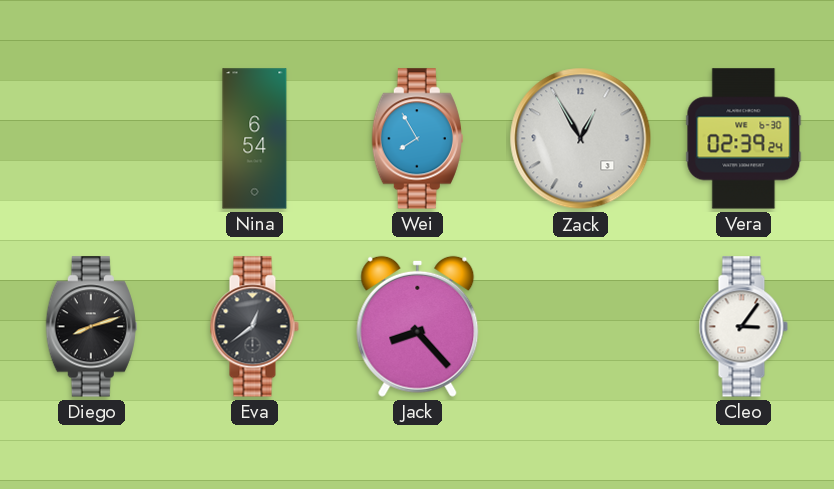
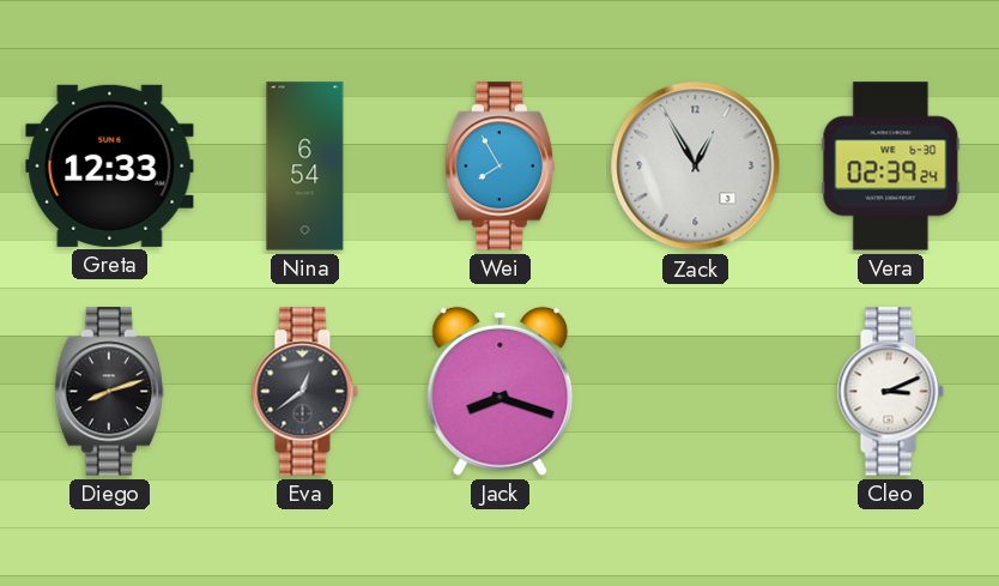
Greta: none -> 12:33 (110, 165)
Jack: 8:23 -> 8:18 (501, 391)
Cleo: 3:06 -> 3:11 (890, 392)
